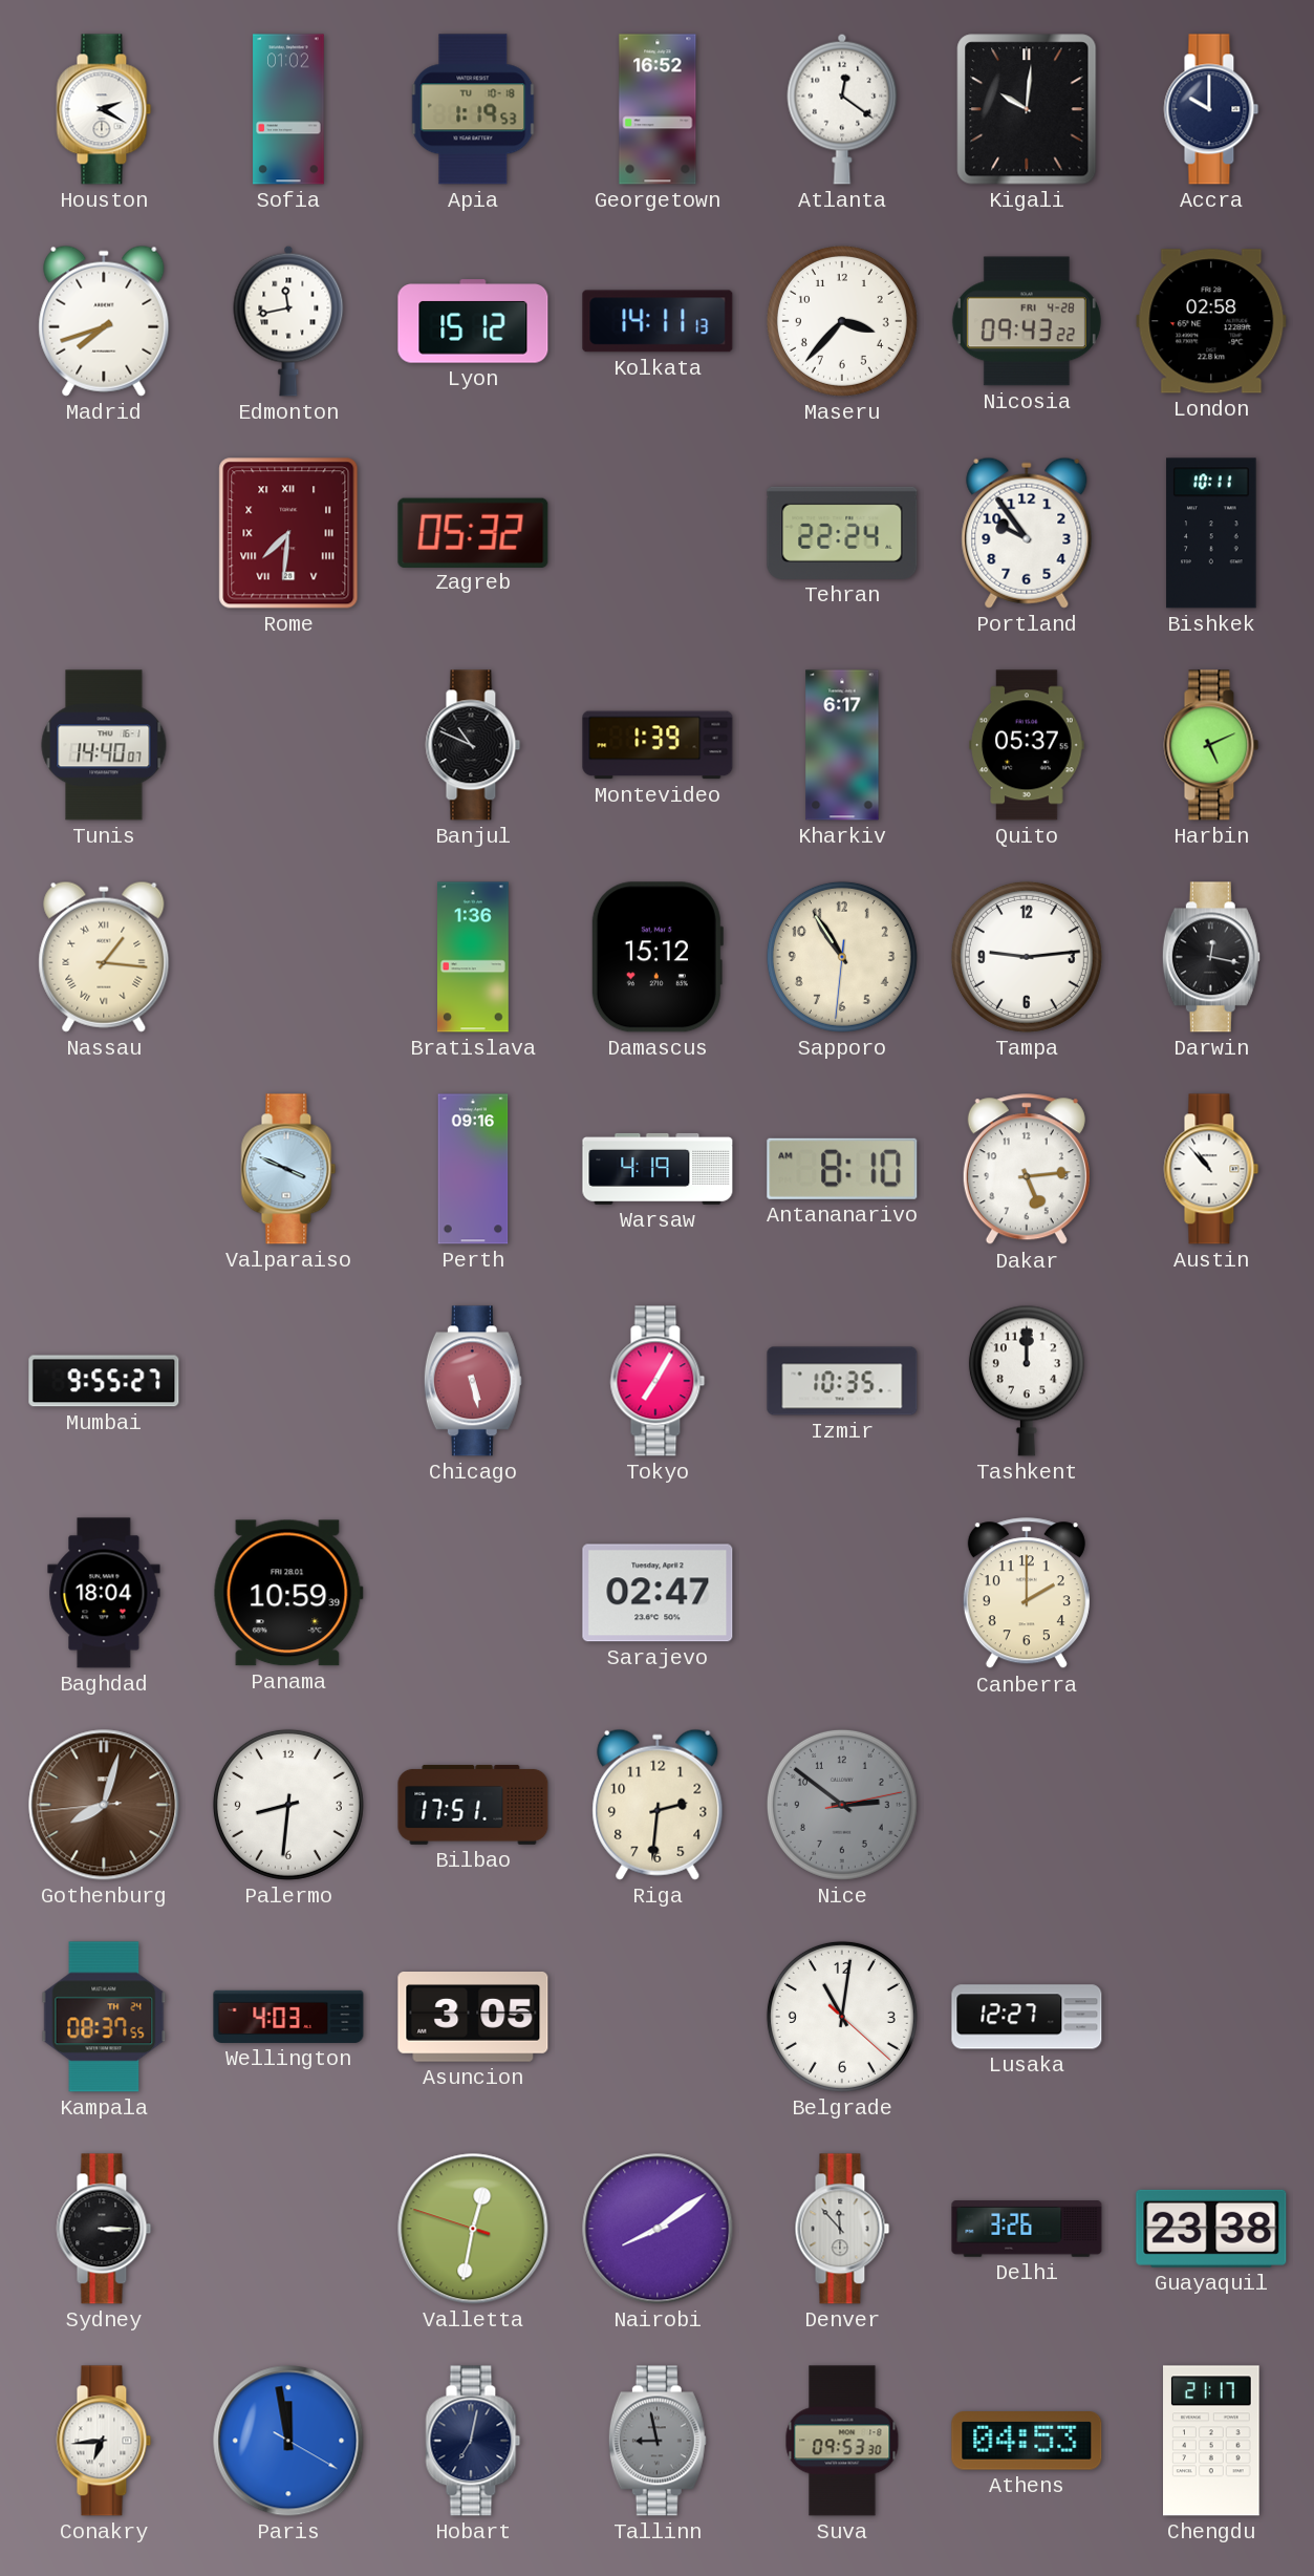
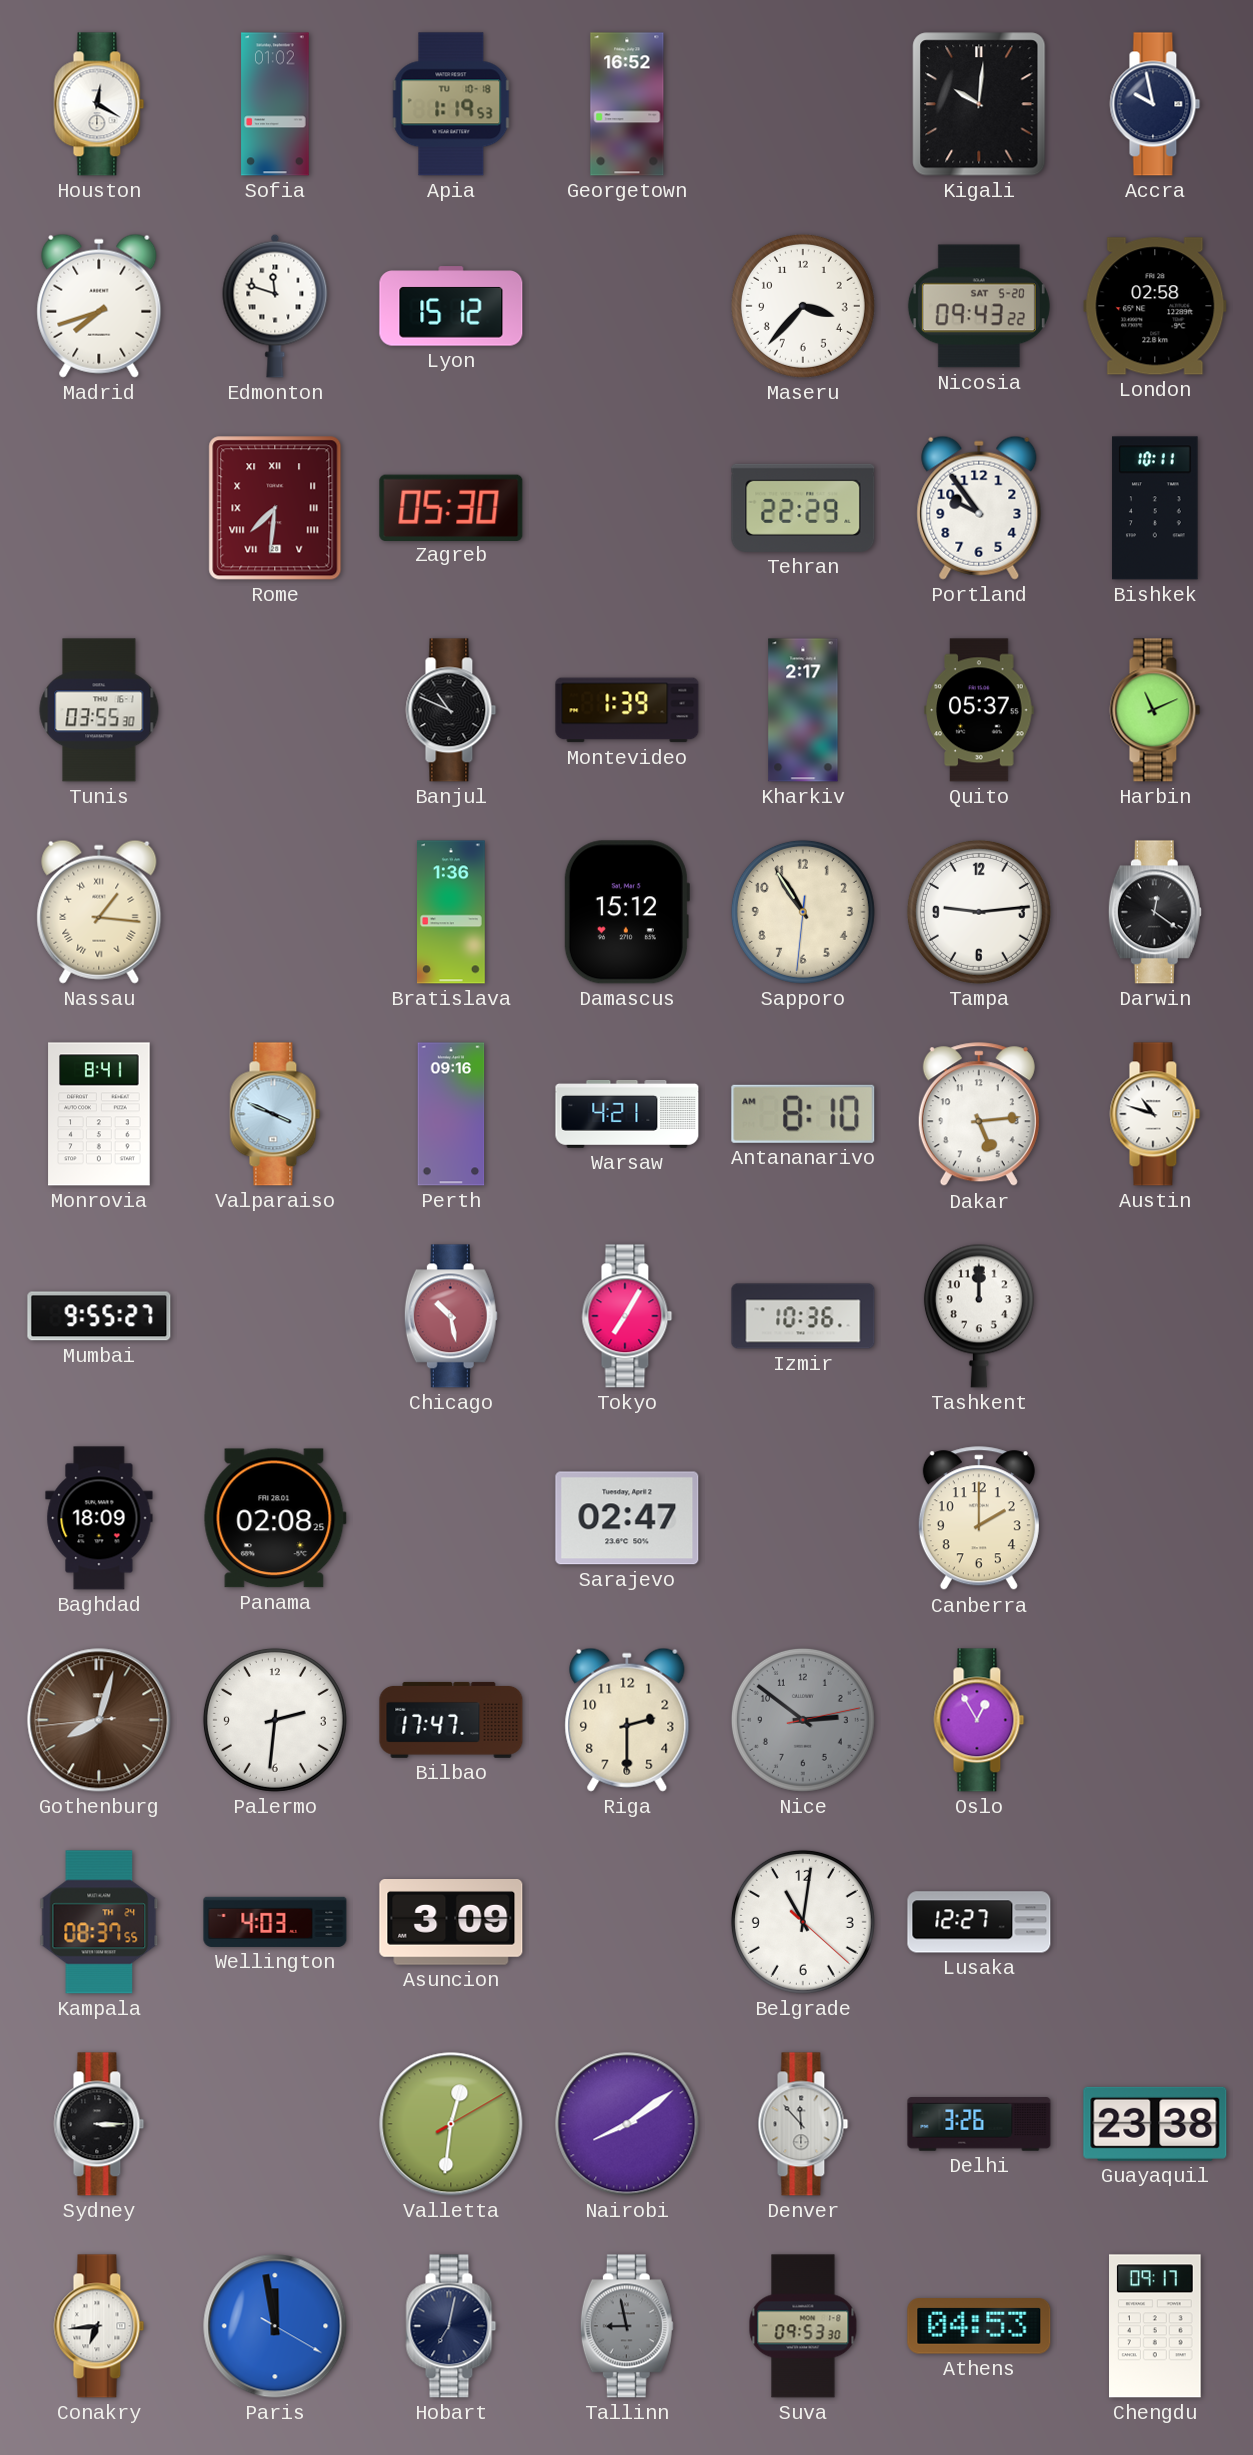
Houston: 2:20 -> 12:20 (99, 104)
Atlanta: 12:21 -> none (842, 109)
Accra: 10:00 -> 9:58 (1155, 104)
Edmonton: 11:43 -> 11:48 (275, 306)
Kolkata: 14:11 -> none (658, 321)
Nicosia date: FRI 4-28 -> SAT 5-20 (979, 306)
Zagreb: 05:32 -> 05:30 (451, 507)
Tehran: 22:24 -> 22:29 (803, 508)
Tunis: 14:40 -> 03:55 (99, 710)
Kharkiv: 6:17 -> 2:17 (803, 710)
Harbin: 5:11 -> 11:11 (1155, 710)
Darwin: 12:17 -> 12:21 (1155, 912)
Monrovia: none -> 8:41 (99, 1114)
Warsaw: 4:19 -> 4:21 (627, 1114)
Austin: 10:53 -> 10:48 (1155, 1114)
Chicago: 5:28 -> 10:28 (451, 1316)
Izmir: 10:35 -> 10:36 (803, 1316)
Baghdad: 18:04 -> 18:09 (99, 1518)
Panama: 10:59 -> 02:08 (275, 1518)
Palermo: 8:31 -> 2:31 (275, 1720)
Bilbao: 17:51 -> 17:47 (451, 1720)
Riga: 2:31 -> 2:30 (627, 1720)
Oslo: none -> 12:55 (979, 1720)
Asuncion: 3:05 -> 3:09 (451, 1922)
Valletta: 12:31:48 -> 12:31:10 (451, 2124)
Chengdu: 21:17 -> 09:17 (1156, 2326)
